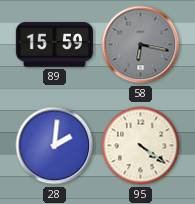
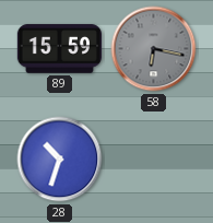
28: 2:01 -> 10:33 (60, 160)
95: 4:21 -> none (141, 146)
